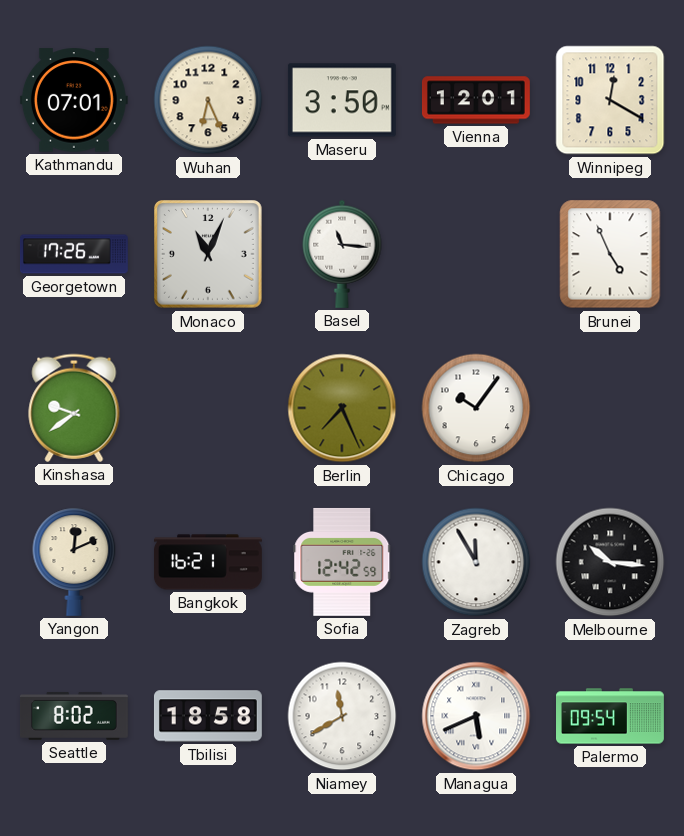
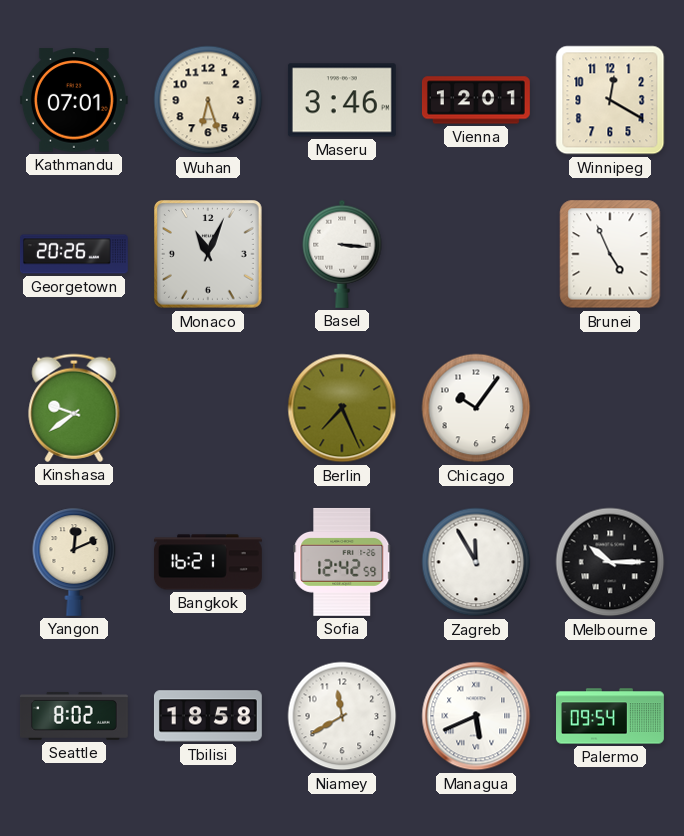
Wuhan: 6:26 -> 6:27 (208, 100)
Maseru: 3:50 -> 3:46 (342, 100)
Georgetown: 17:26 -> 20:26 (74, 254)
Basel: 11:16 -> 3:16 (342, 254)
Melbourne: 10:16 -> 10:15 (610, 562)
